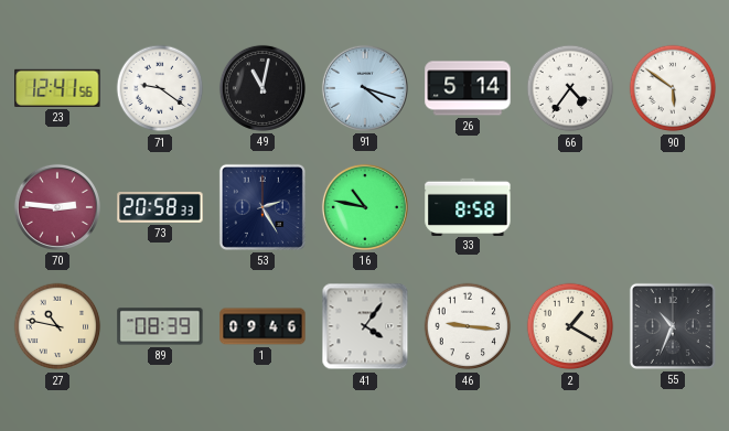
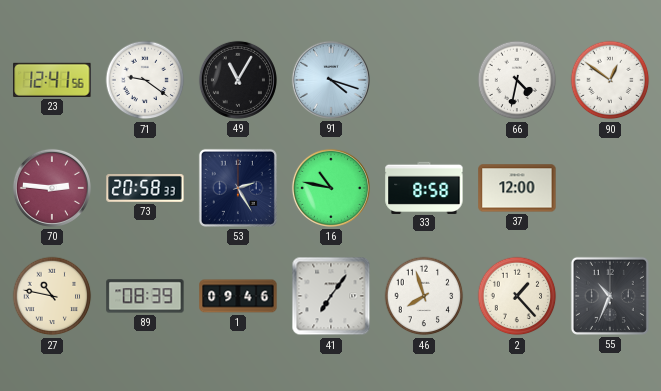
49: 11:02 -> 11:05 (238, 80)
26: 5:14 -> none (468, 88)
66: 4:36 -> 4:32 (517, 80)
90: 5:51 -> 12:51 (610, 80)
37: none -> 12:00 (517, 188)
41: 4:06 -> 7:06 (331, 296)
46: 9:16 -> 7:57 (424, 296)
2: 1:20 -> 1:23 (517, 296)
